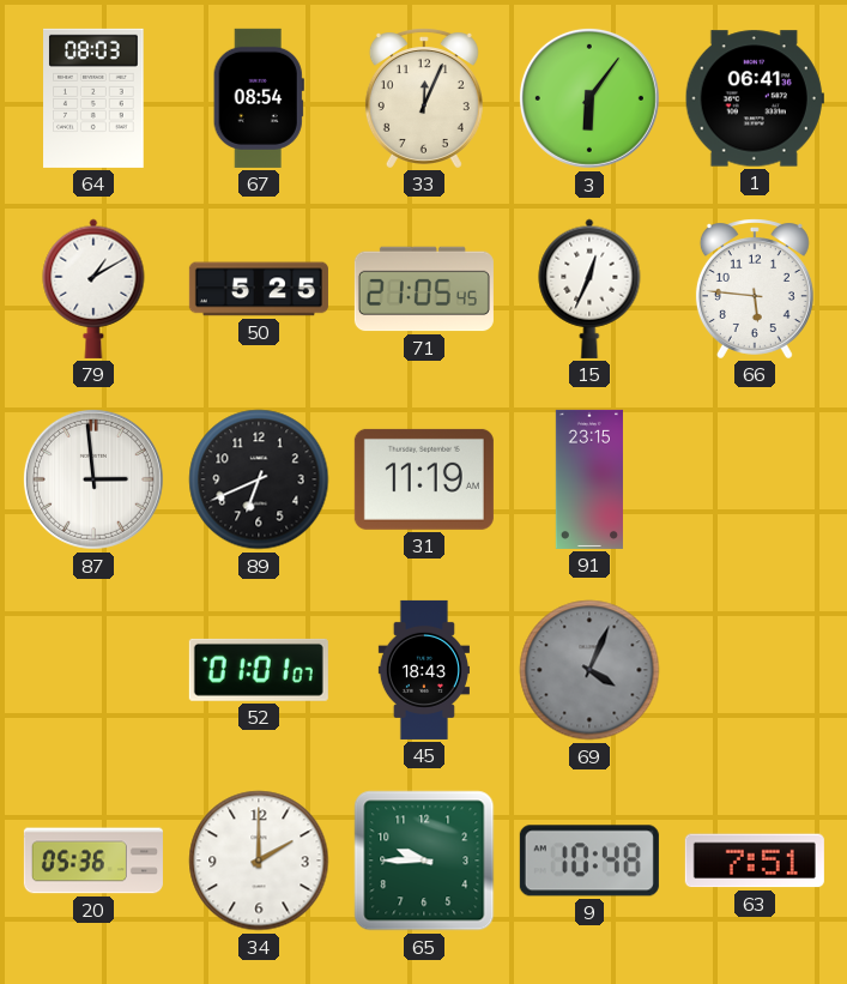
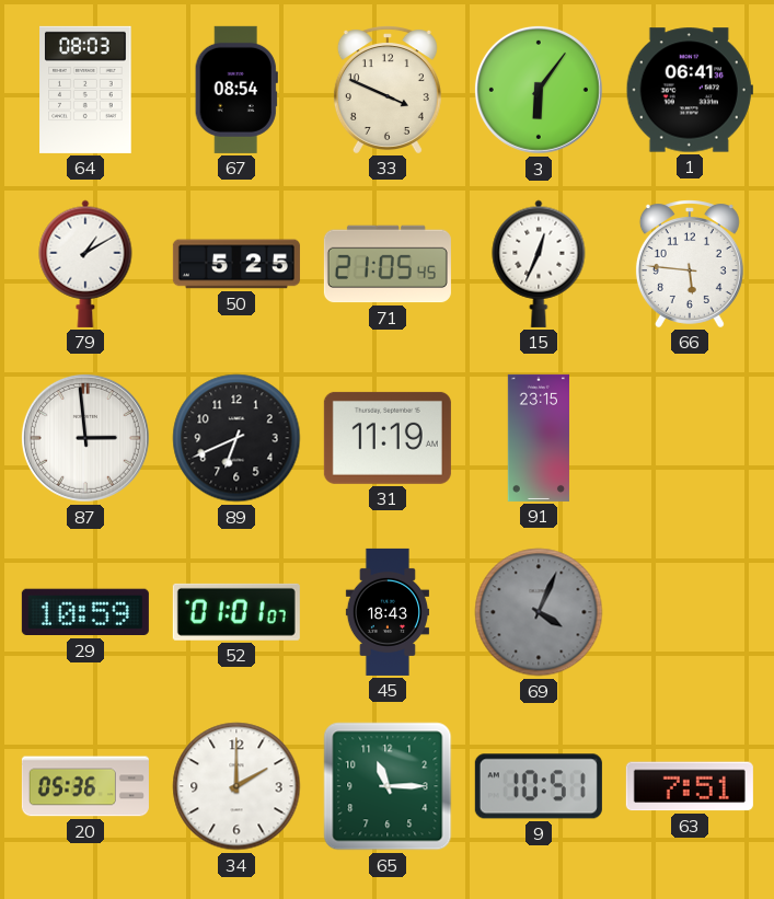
33: 12:04 -> 3:49 (388, 90)
29: none -> 10:59 (85, 612)
65: 9:45 -> 11:15 (388, 786)
9: 10:48 -> 10:51 (539, 786)
